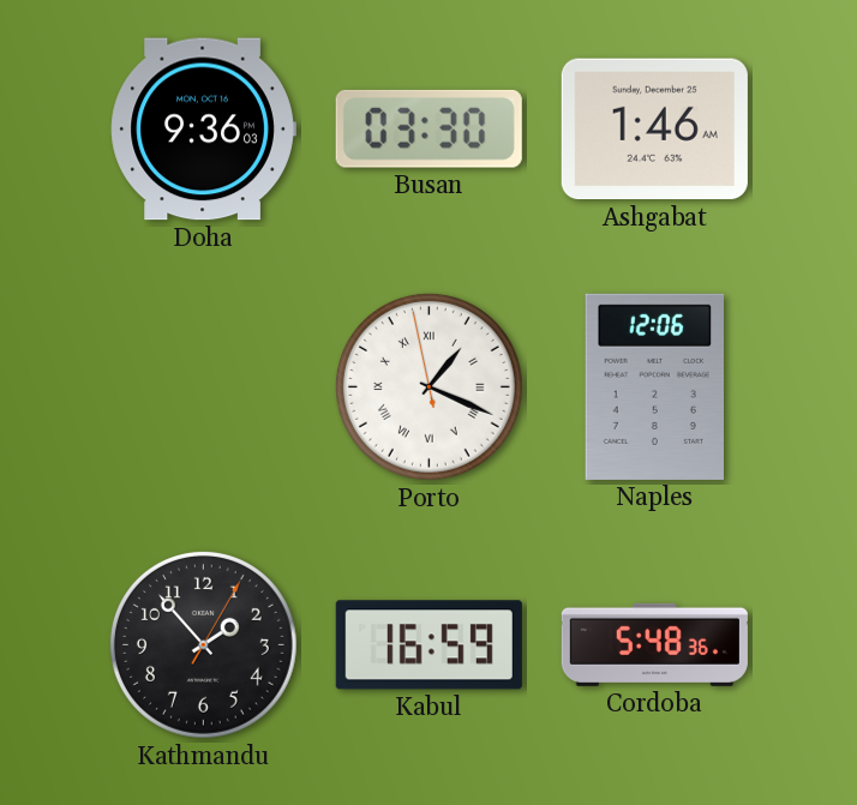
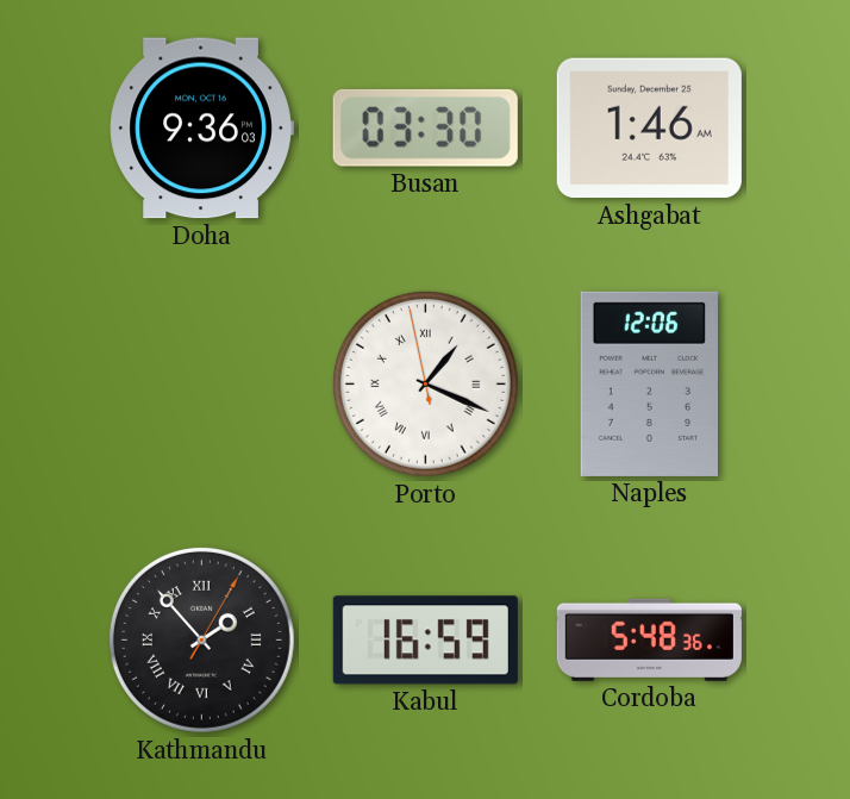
Kathmandu numerals: Arabic -> Roman (201, 639)
